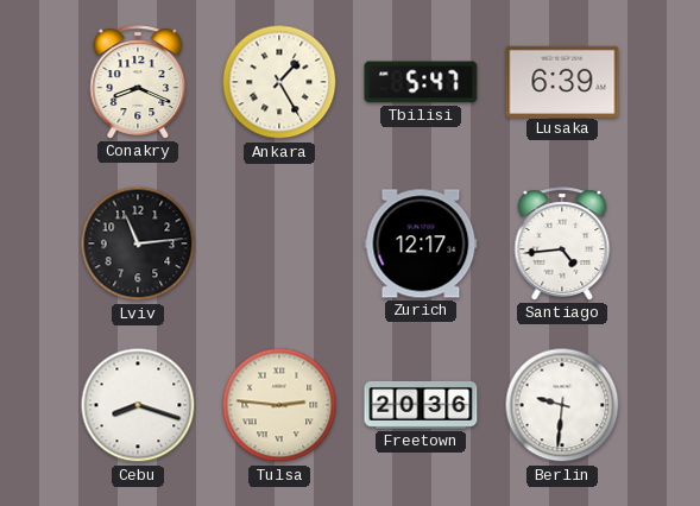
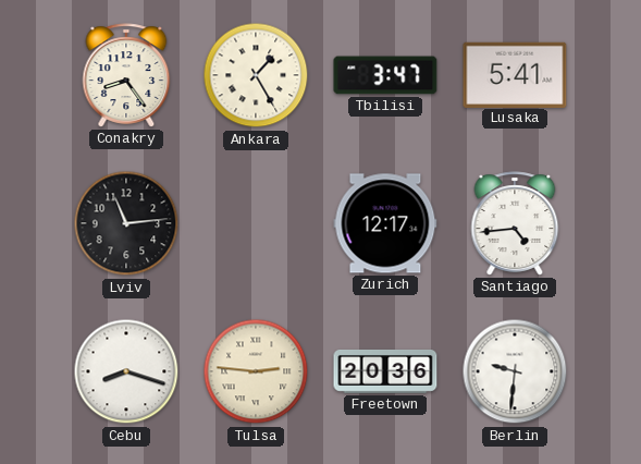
Conakry: 8:19 -> 8:24 (126, 75)
Tbilisi: 5:47 -> 3:47 (385, 75)
Lusaka: 6:39 -> 5:41 (515, 74)
